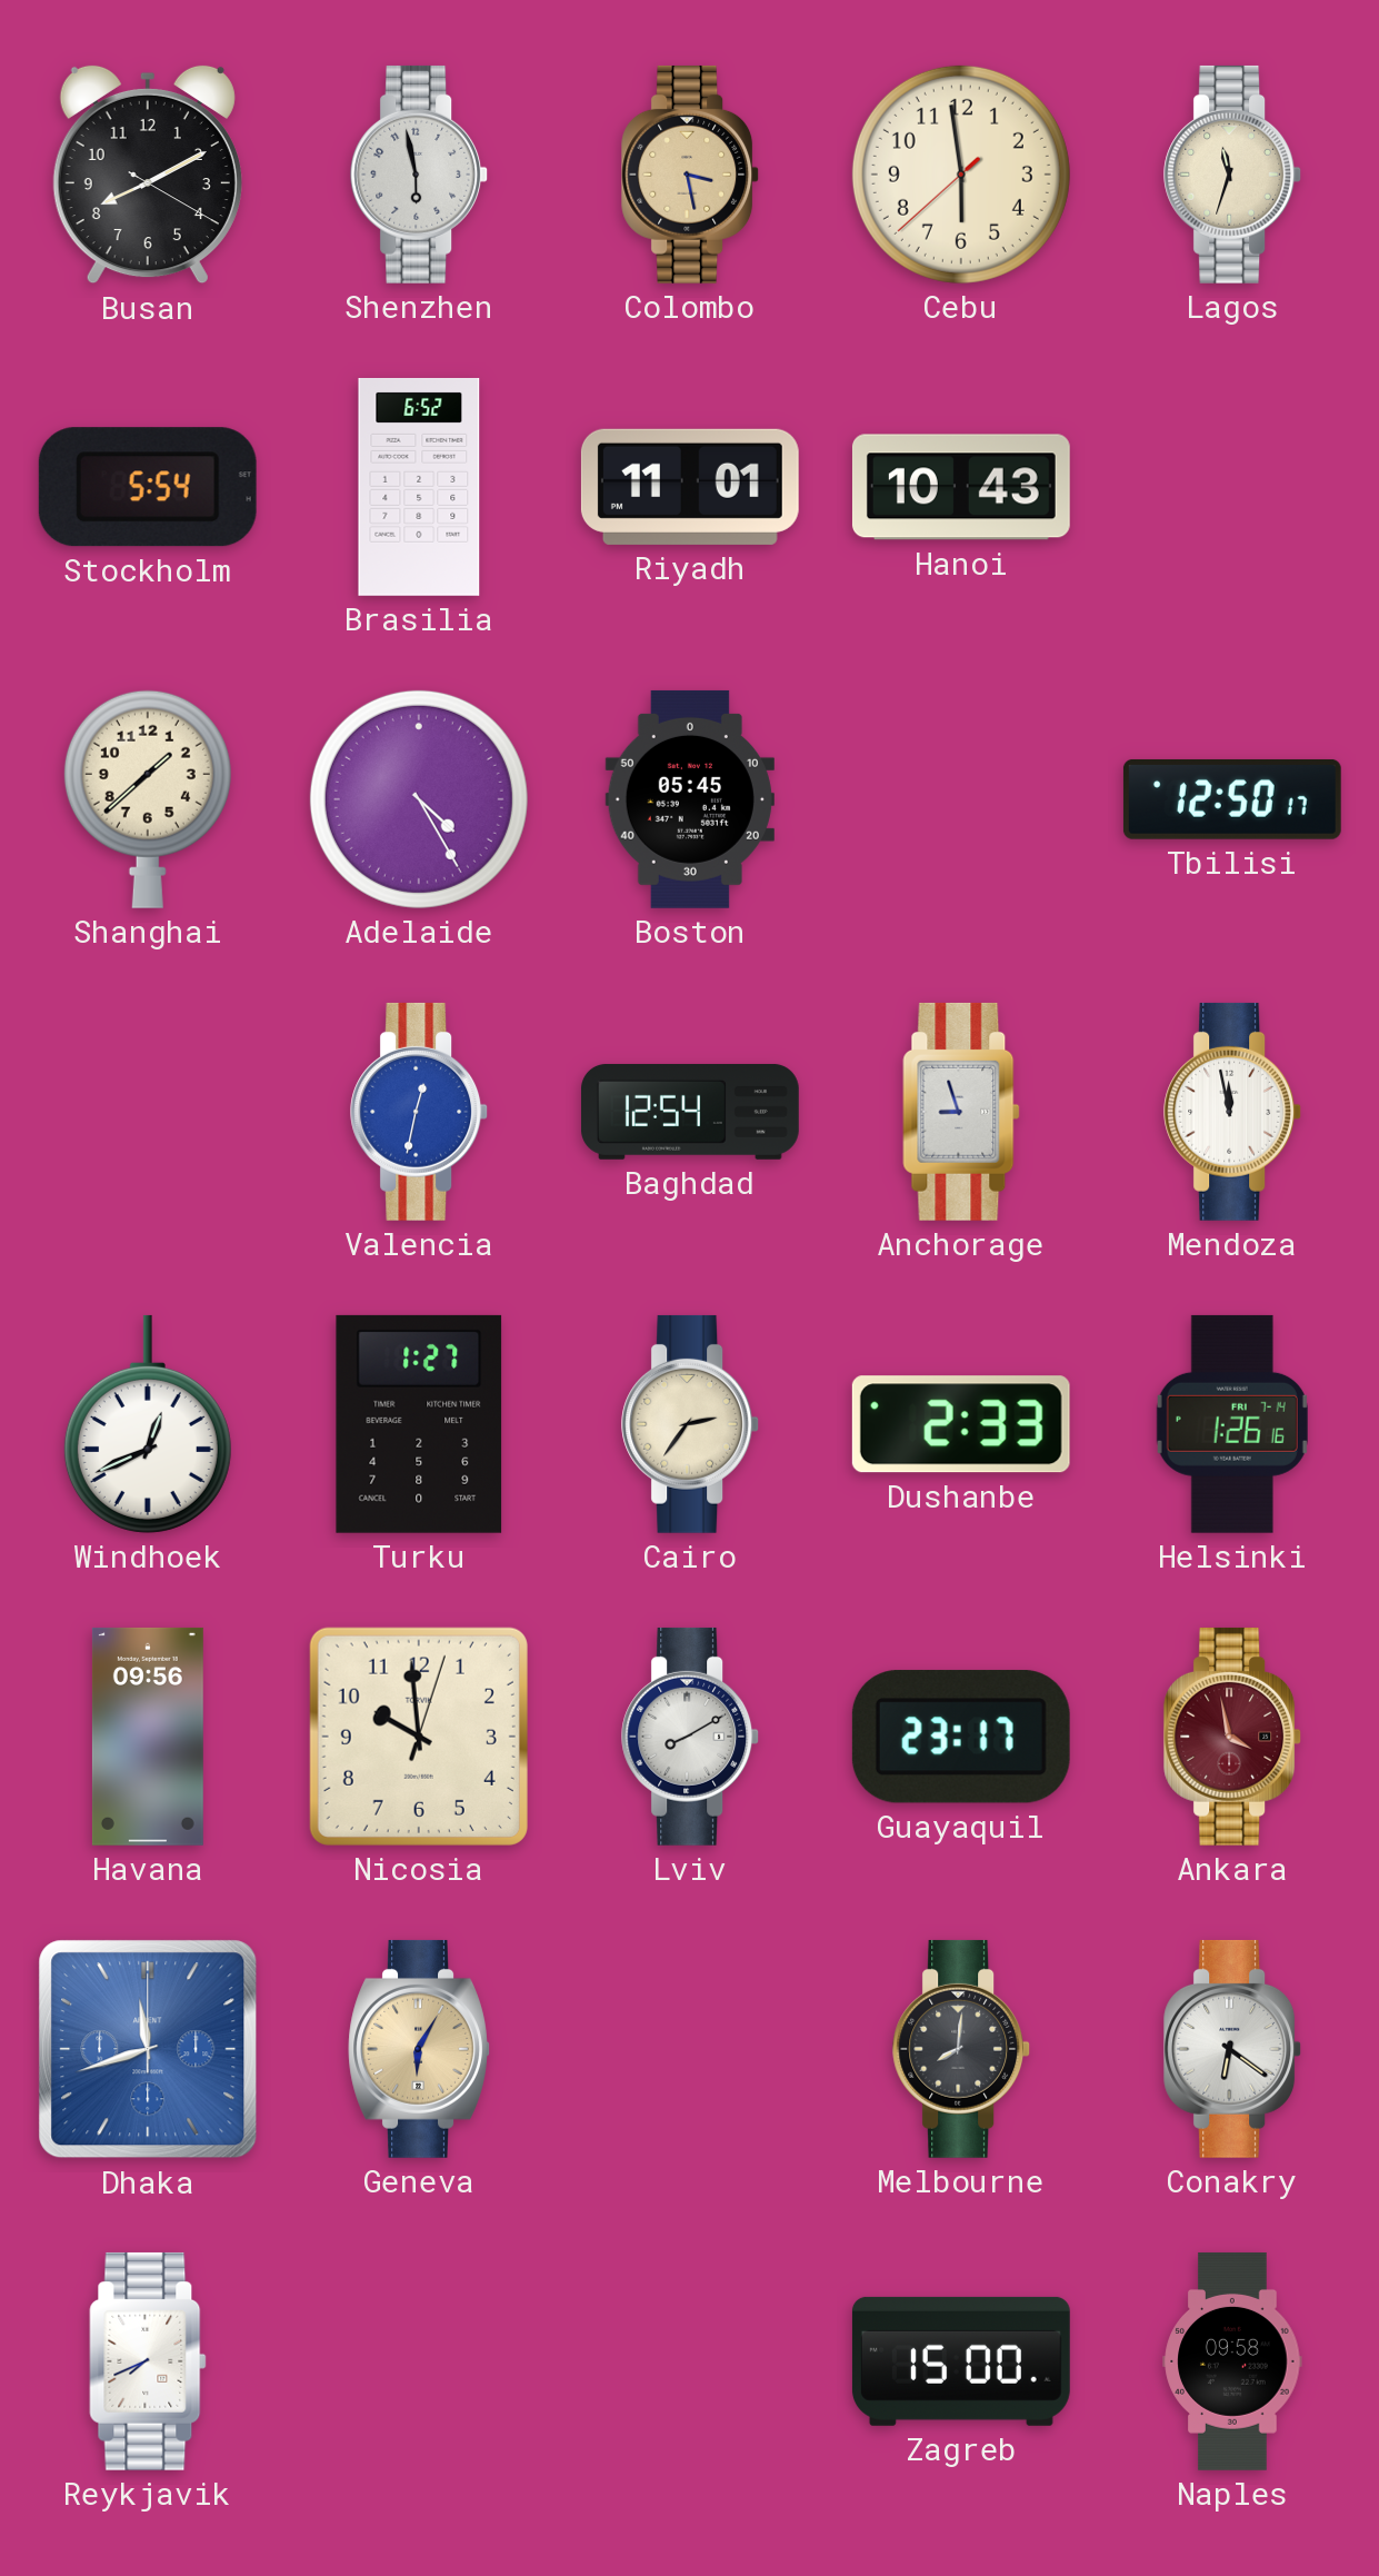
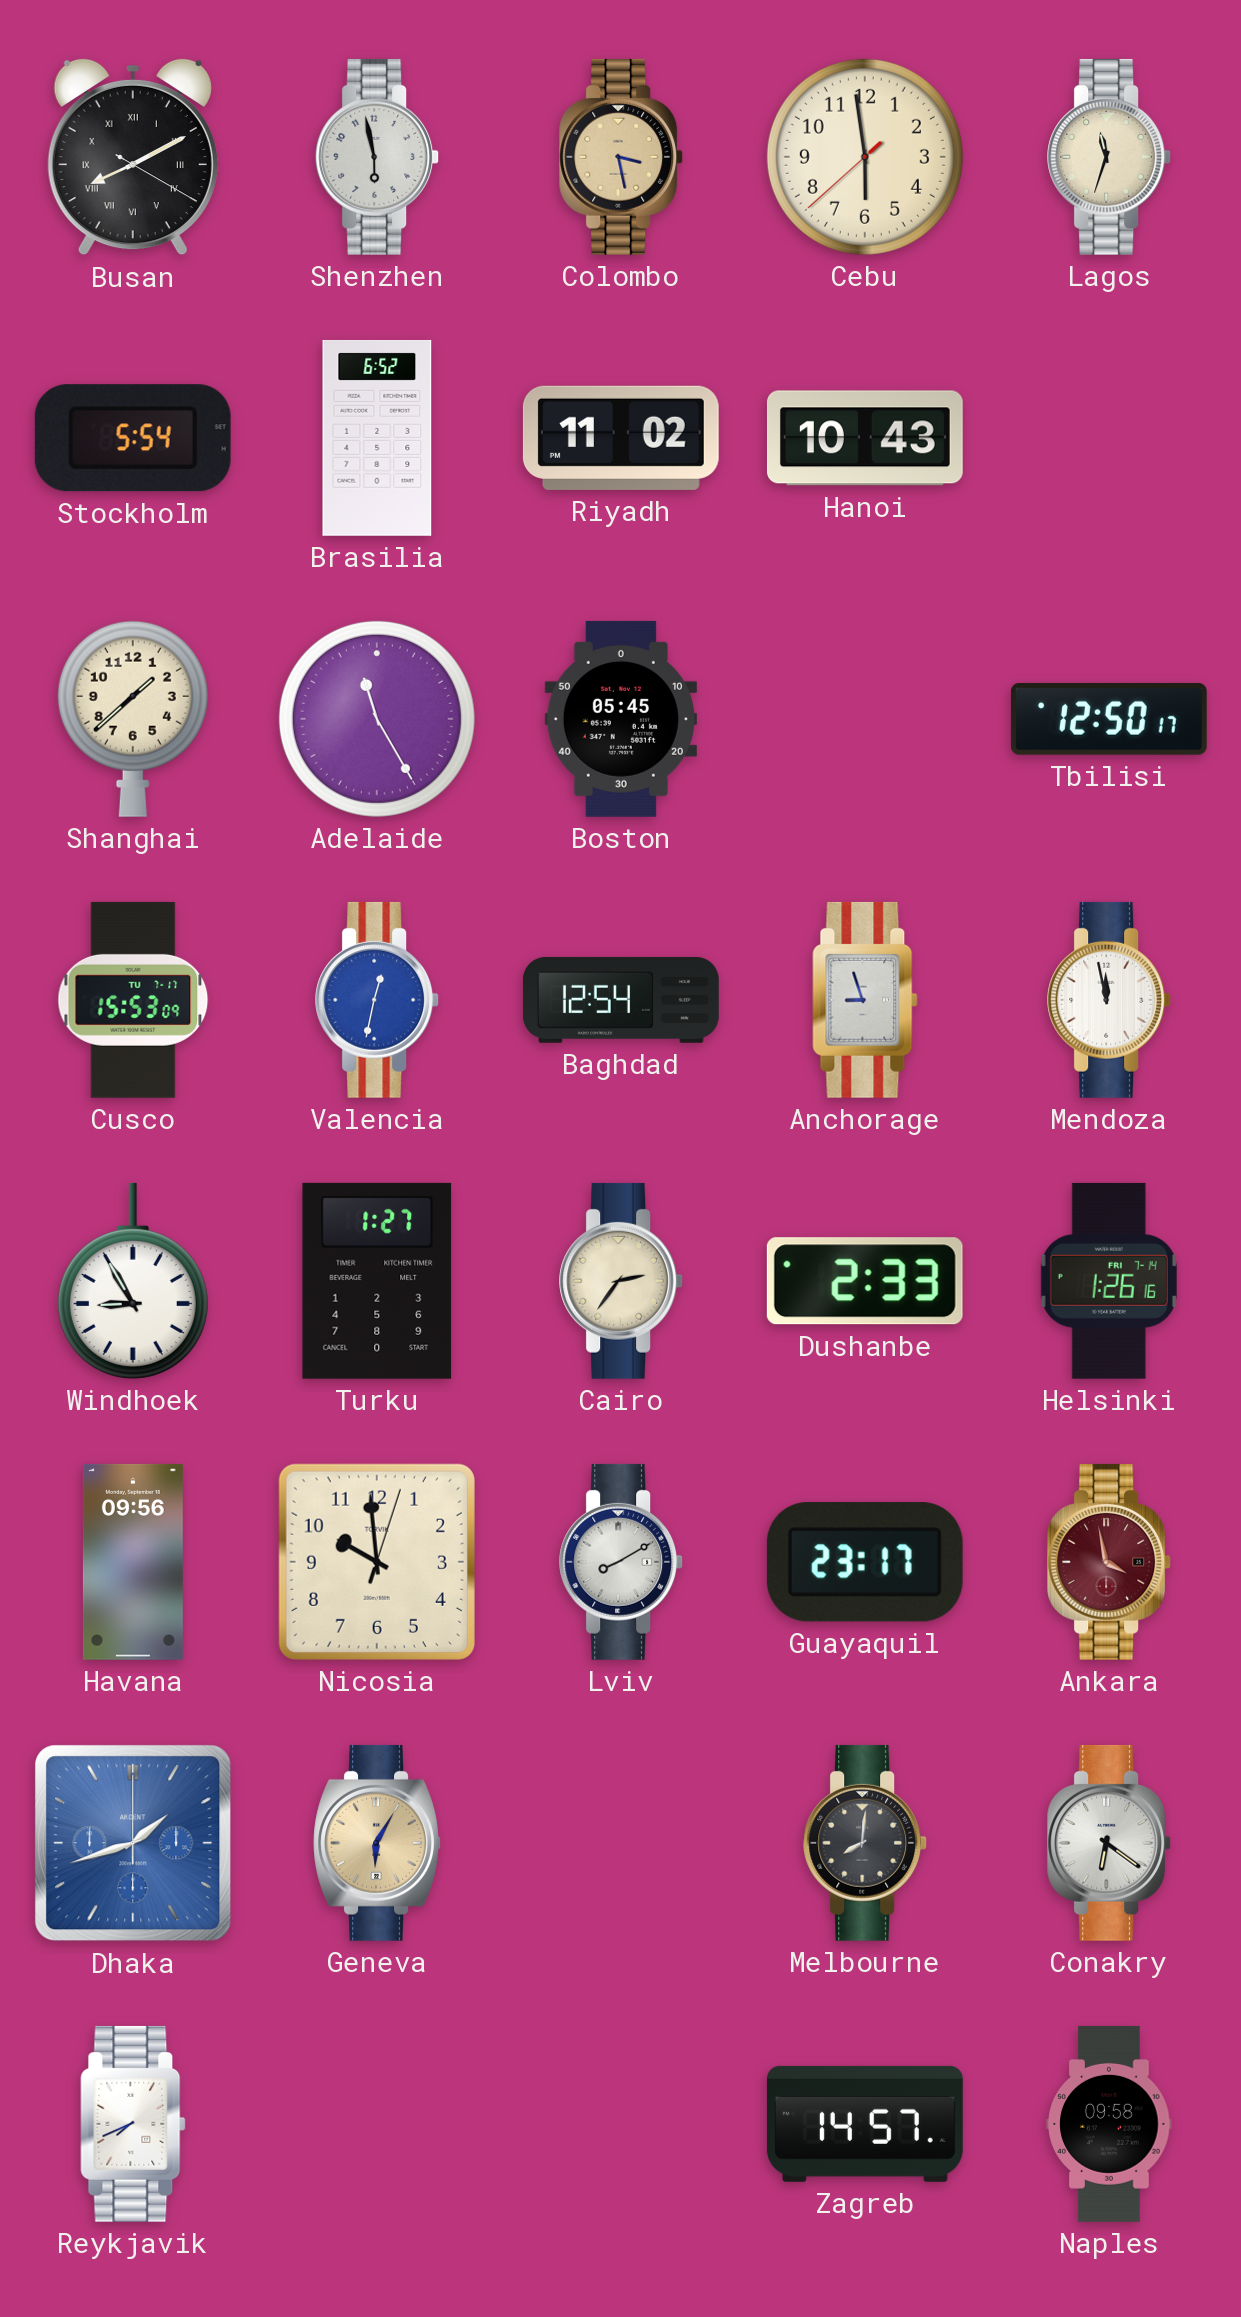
Busan numerals: Arabic -> Roman (133, 157)
Riyadh: 11:01 -> 11:02 (621, 438)
Adelaide: 4:25 -> 11:25 (377, 719)
Cusco: none -> 15:53 (133, 1000)
Windhoek: 12:41 -> 8:55 (133, 1281)
Dhaka: 11:42 -> 1:42 (133, 1843)
Zagreb: 15:00 -> 14:57 (865, 2124)
